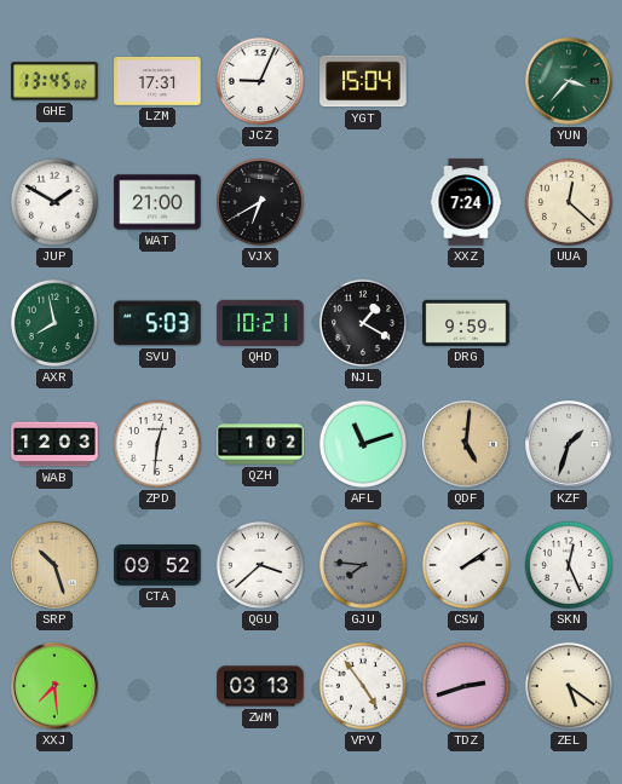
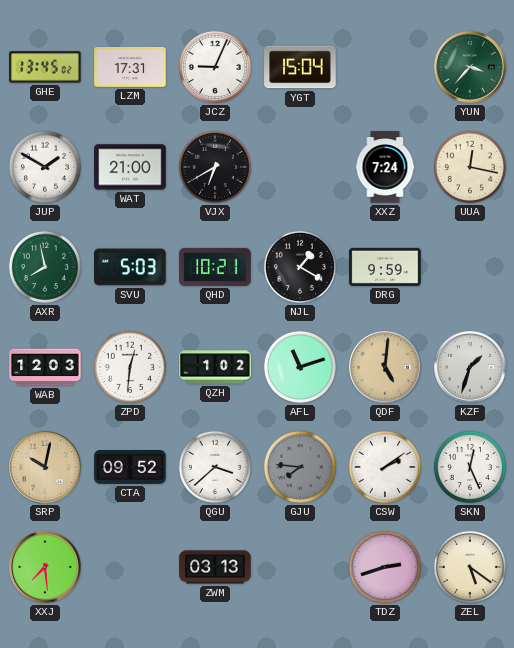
UUA: 12:22 -> 12:17 (470, 167)
SRP: 10:27 -> 10:02 (45, 467)
VPV: 4:54 -> none (363, 686)
